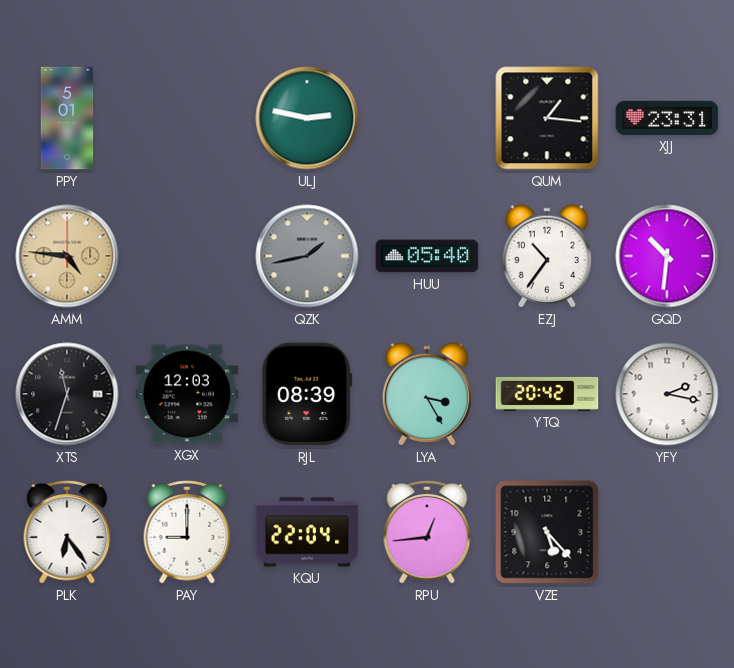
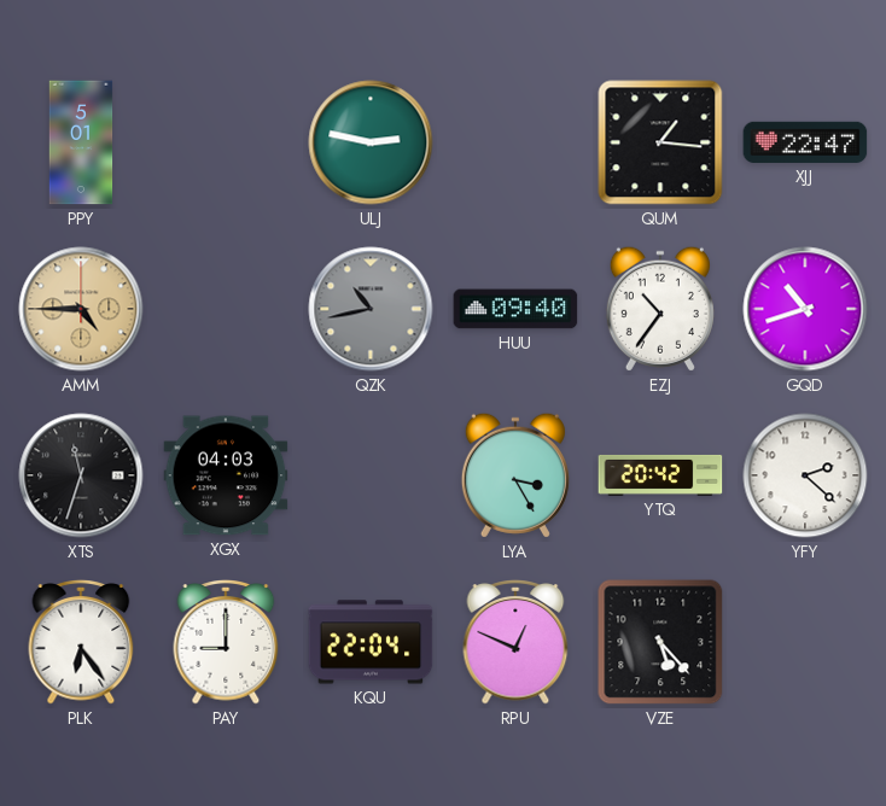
XJJ: 23:31 -> 22:47 (805, 142)
AMM: 4:46 -> 4:45 (81, 309)
QZK: 1:43 -> 10:43 (371, 309)
HUU: 05:40 -> 09:40 (515, 309)
GQD: 10:31 -> 10:42 (805, 309)
XGX: 12:03 -> 04:03 (226, 475)
RJL: 08:39 -> none (307, 394)
YFY: 2:17 -> 2:22 (805, 475)
RPU: 12:44 -> 12:49 (515, 643)
